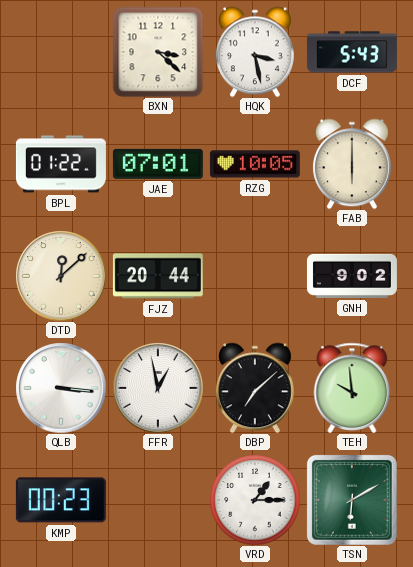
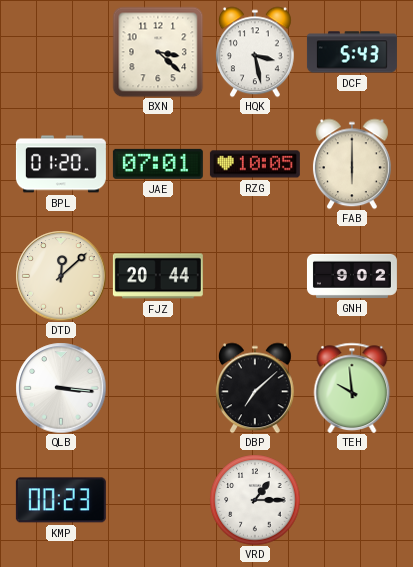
BPL: 01:22 -> 01:20 (61, 164)
FFR: 12:58 -> none (158, 388)
TSN: 6:10 -> none (352, 500)
